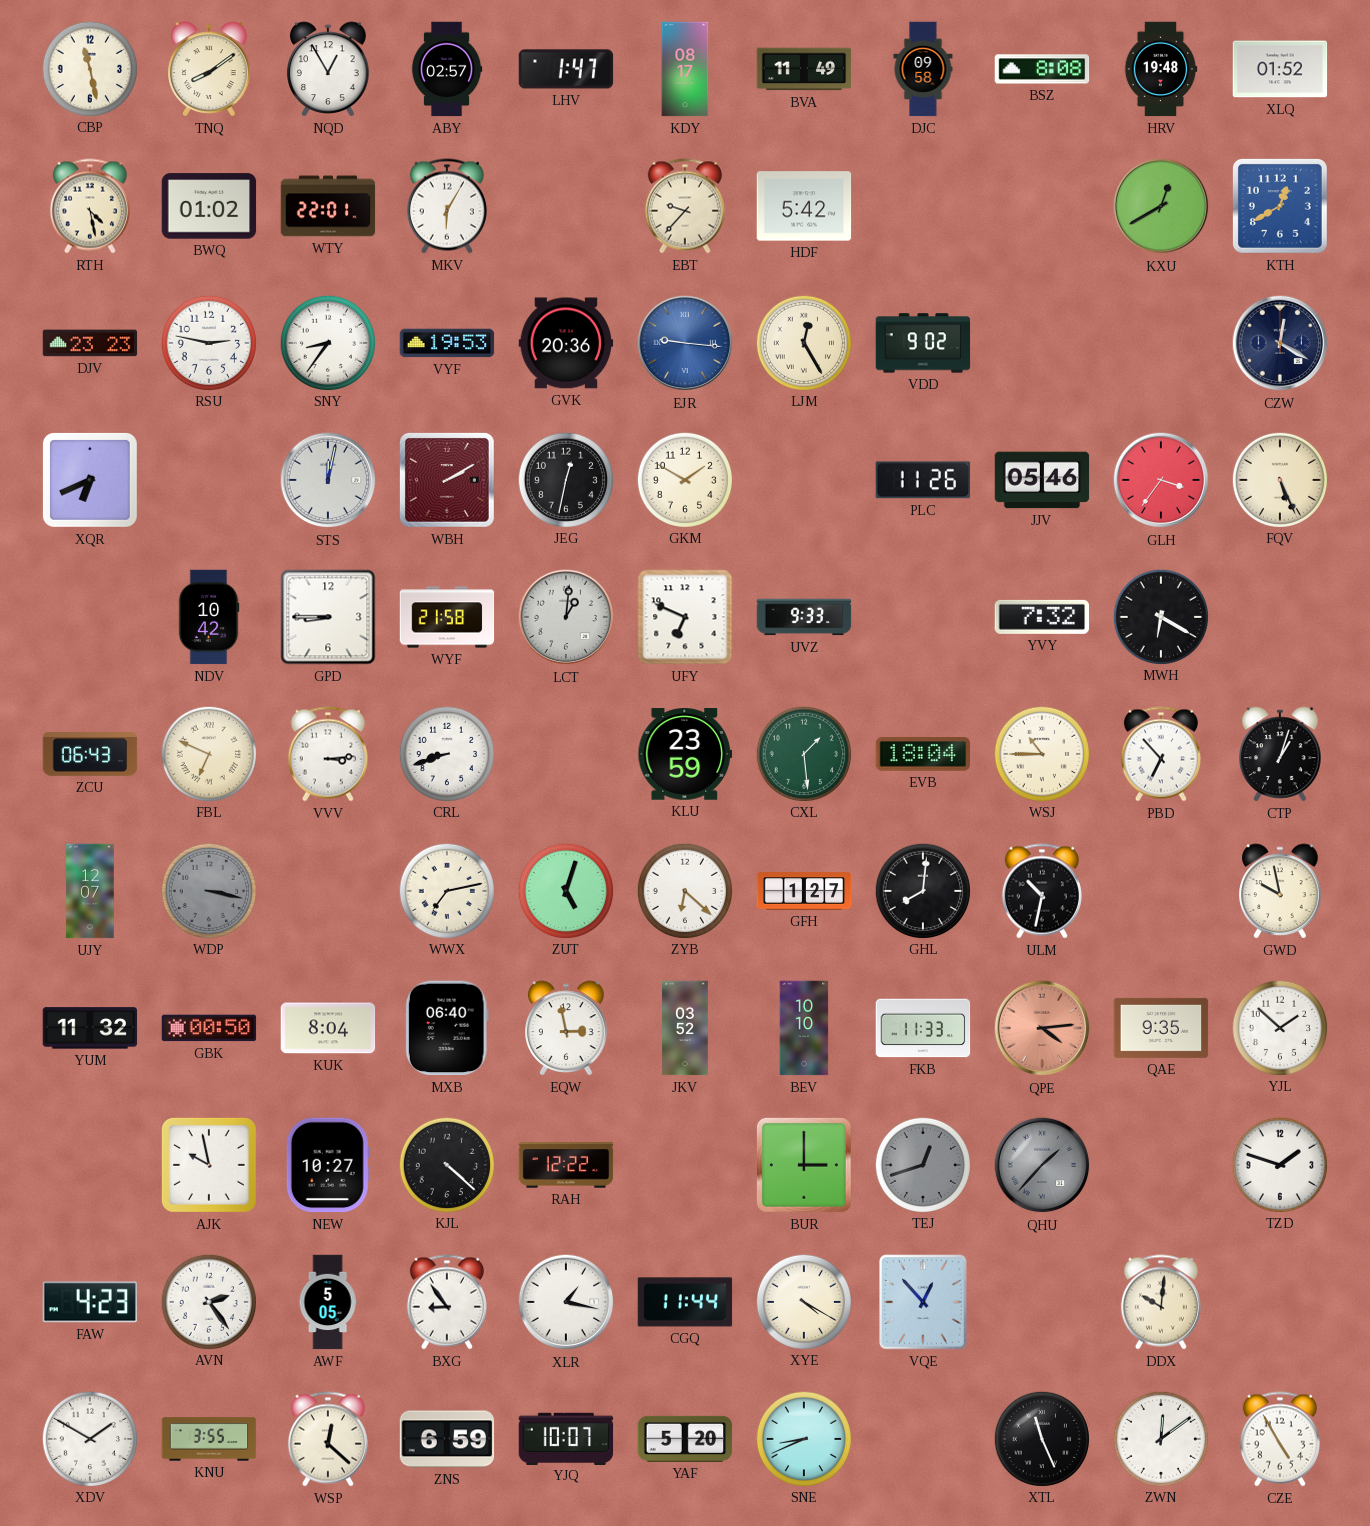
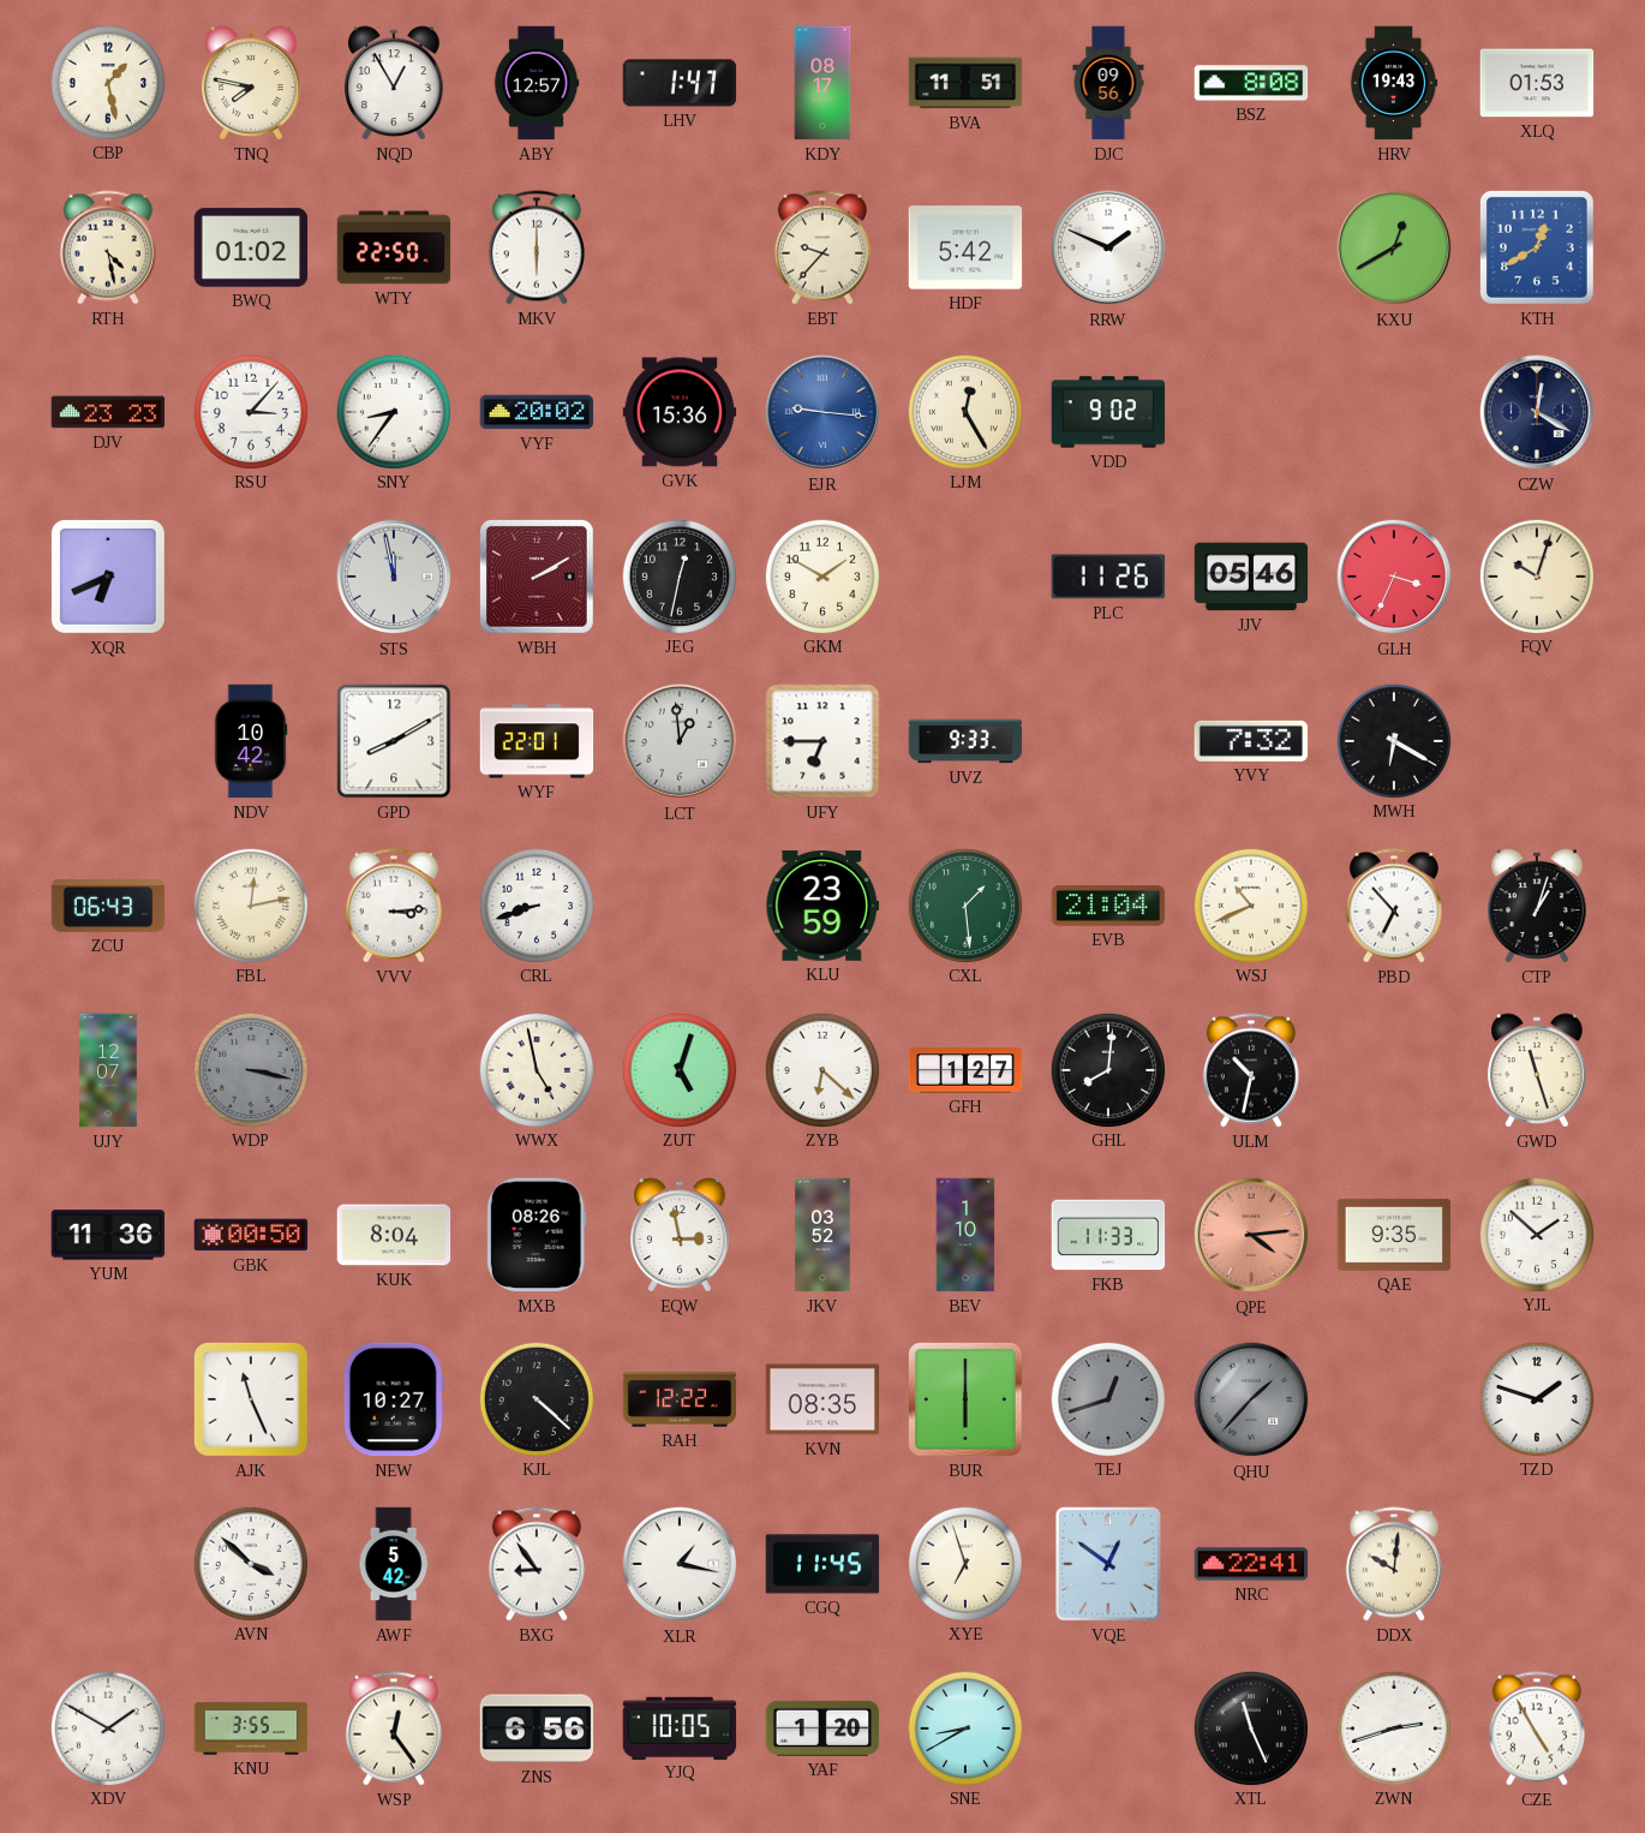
CBP: 11:28 -> 1:28 (107, 82)
TNQ: 8:09 -> 7:47 (251, 83)
ABY: 02:57 -> 12:57 (537, 83)
BVA: 11:49 -> 11:51 (965, 83)
DJC: 09:58 -> 09:56 (1108, 83)
HRV: 19:48 -> 19:43 (1394, 83)
XLQ: 01:52 -> 01:53 (1537, 83)
WTY: 22:01 -> 22:50 (394, 247)
MKV: 6:05 -> 6:00 (537, 247)
RRW: none -> 1:49 (1108, 247)
RSU: 2:47 -> 3:07 (250, 411)
VYF: 19:53 -> 20:02 (537, 412)
GVK: 20:36 -> 15:36 (680, 412)
STS: 12:02 -> 11:58 (394, 577)
GLH: 3:36 -> 3:34 (1394, 577)
FQV: 5:26 -> 10:03 (1536, 575)
GPD: 8:45 -> 8:10 (394, 741)
WYF: 21:58 -> 22:01 (537, 741)
LCT: 1:01 -> 12:59 (680, 741)
UFY: 6:49 -> 6:45 (822, 741)
FBL: 6:49 -> 12:13 (250, 904)
EVB: 18:04 -> 21:04 (1108, 906)
WSJ: 10:45 -> 10:41 (1250, 904)
WWX: 7:13 -> 4:58 (536, 1069)
GWD: 9:58 -> 11:27 (1537, 1070)
YUM: 11:32 -> 11:36 (108, 1235)
MXB: 06:40 -> 08:26 (537, 1235)
BEV: 10:10 -> 1:10 (965, 1235)
AJK: 9:58 -> 11:26 (251, 1399)
KVN: none -> 08:35 (822, 1399)
BUR: 3:00 -> 6:00 (965, 1399)
FAW: 4:23 -> none (90, 1302)
AVN: 2:24 -> 3:52 (250, 1563)
AWF: 5:05 -> 5:42 (394, 1564)
CGQ: 11:44 -> 11:45 (822, 1564)
XYE: 4:20 -> 6:57 (964, 1563)
VQE: 12:53 -> 12:51 (1108, 1564)
NRC: none -> 22:41 (1251, 1564)
WSP: 12:22 -> 12:24 (394, 1728)
ZNS: 6:59 -> 6:56 (537, 1728)
YJQ: 10:07 -> 10:05 (680, 1727)
YAF: 5:20 -> 1:20 (822, 1728)
SNE: 8:41 -> 8:40 (964, 1727)
ZWN: 12:09 -> 2:42 (1393, 1727)
